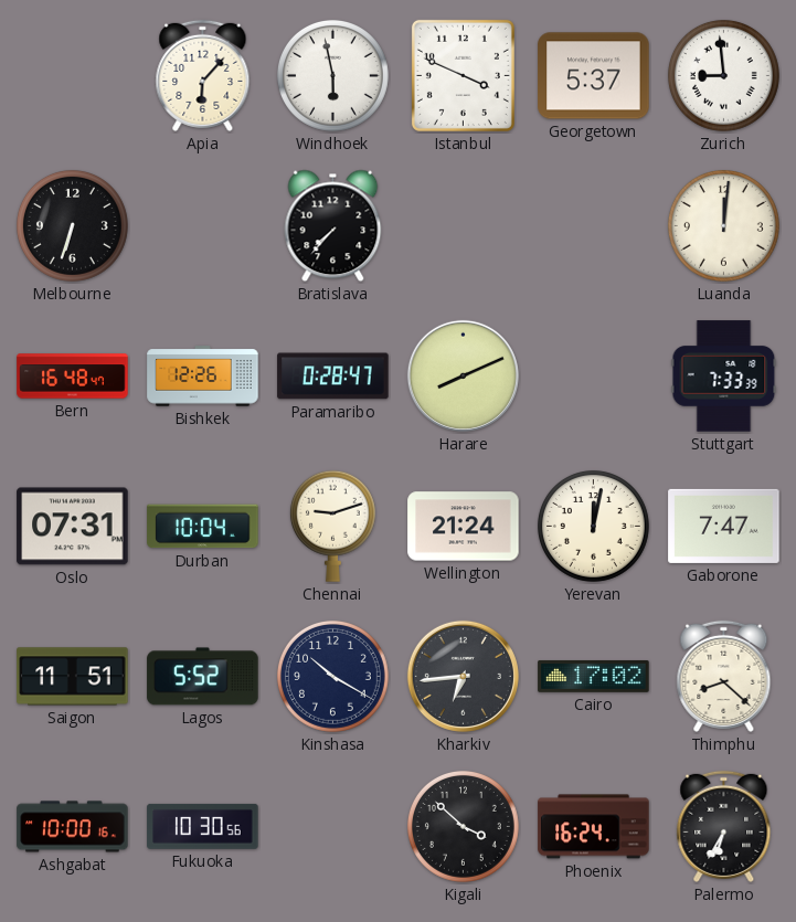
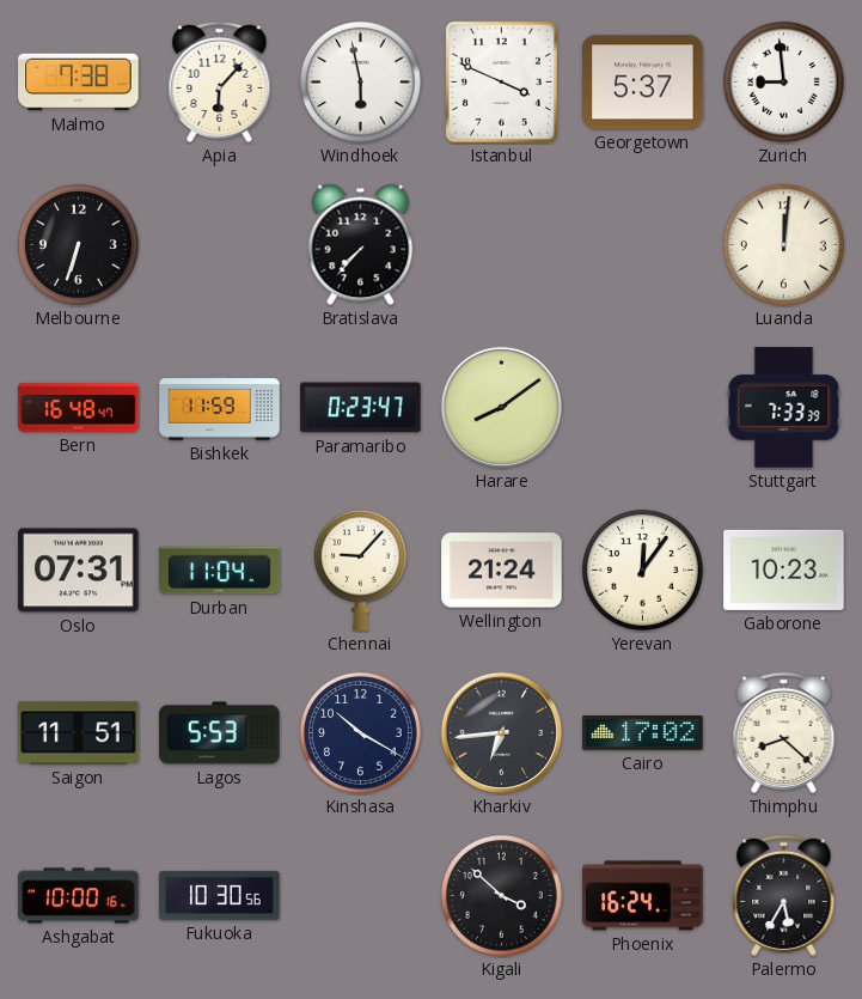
Malmo: none -> 7:38 (79, 83)
Bishkek: 12:26 -> 11:59 (220, 408)
Paramaribo: 0:28 -> 0:23 (361, 408)
Harare: 8:11 -> 8:09 (501, 407)
Durban: 10:04 -> 11:04 (220, 571)
Chennai: 9:12 -> 9:07 (360, 569)
Yerevan: 12:02 -> 12:06 (642, 569)
Gaborone: 7:47 -> 10:23 (784, 569)
Lagos: 5:52 -> 5:53 (220, 733)
Palermo: 6:35 -> 5:35 (784, 895)
